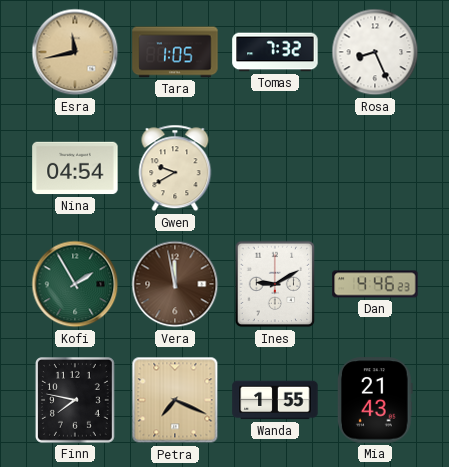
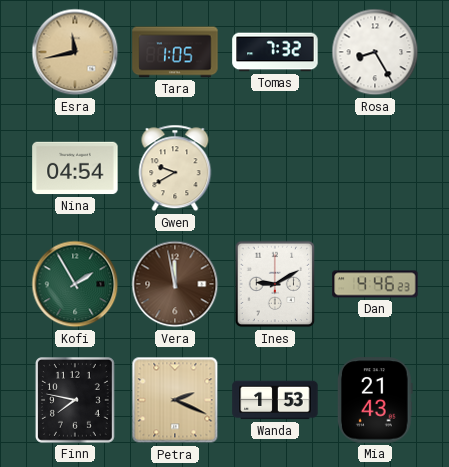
Rosa: 8:26 -> 8:25 (375, 52)
Petra: 7:19 -> 2:19 (175, 400)
Wanda: 1:55 -> 1:53 (275, 400)
